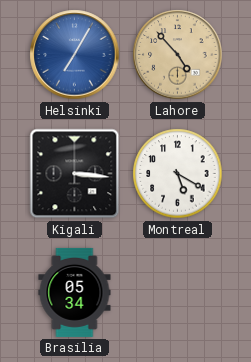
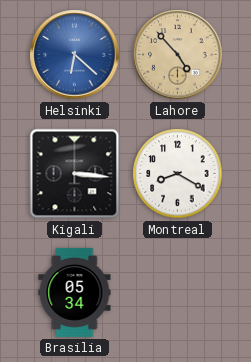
Helsinki: 7:05 -> 6:22 (75, 55)
Montreal: 5:20 -> 8:20 (178, 174)
